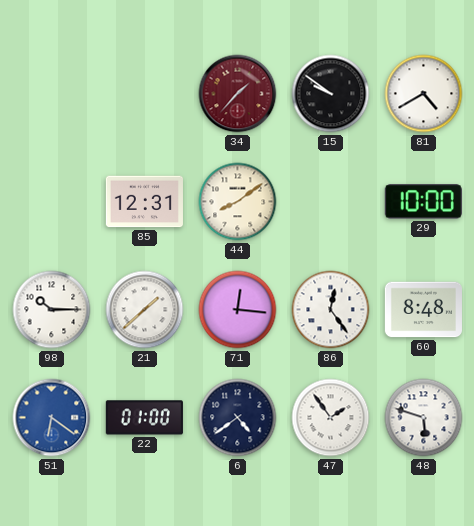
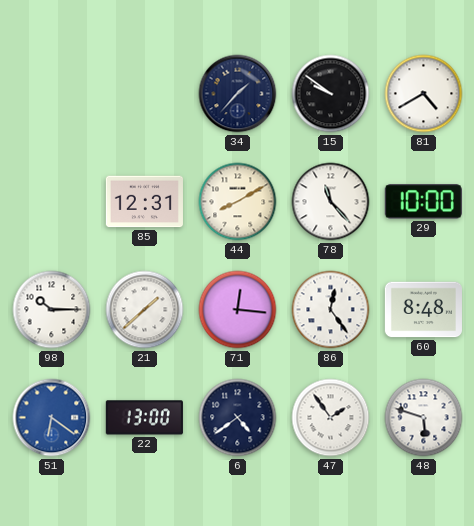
34 dial: burgundy -> navy (238, 94)
44: 8:09 -> 8:10 (238, 202)
78: none -> 11:23 (331, 202)
22: 01:00 -> 13:00 (144, 418)
